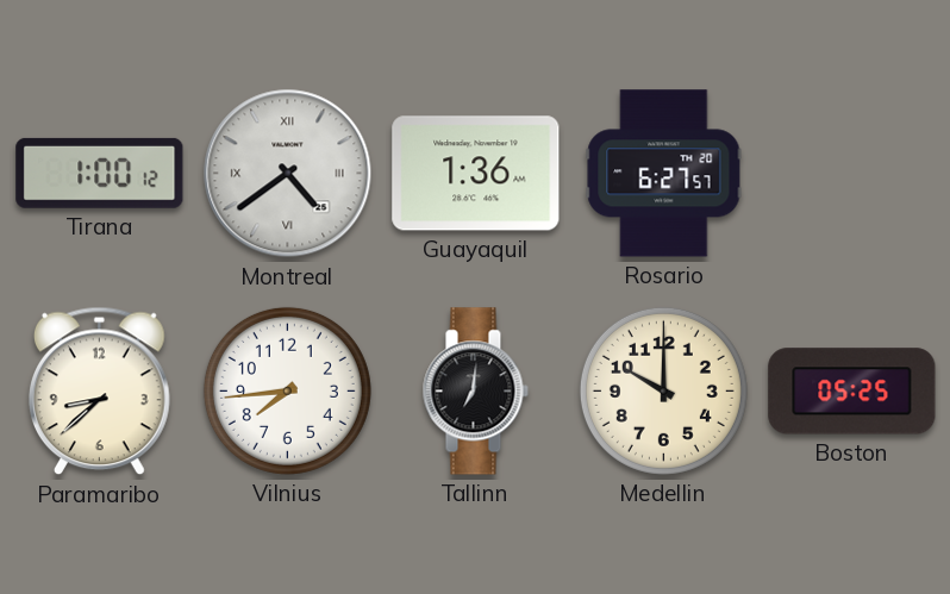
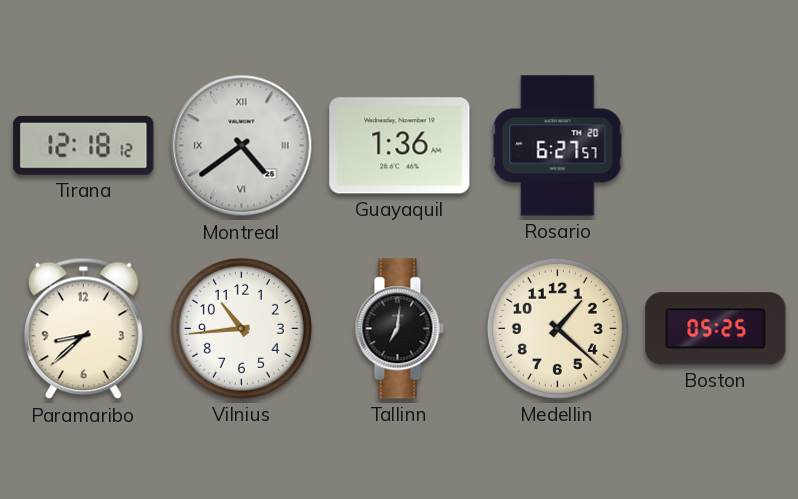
Tirana: 1:00 -> 12:18 (84, 145)
Vilnius: 7:44 -> 10:44 (241, 328)
Medellin: 10:00 -> 1:22 (557, 328)
